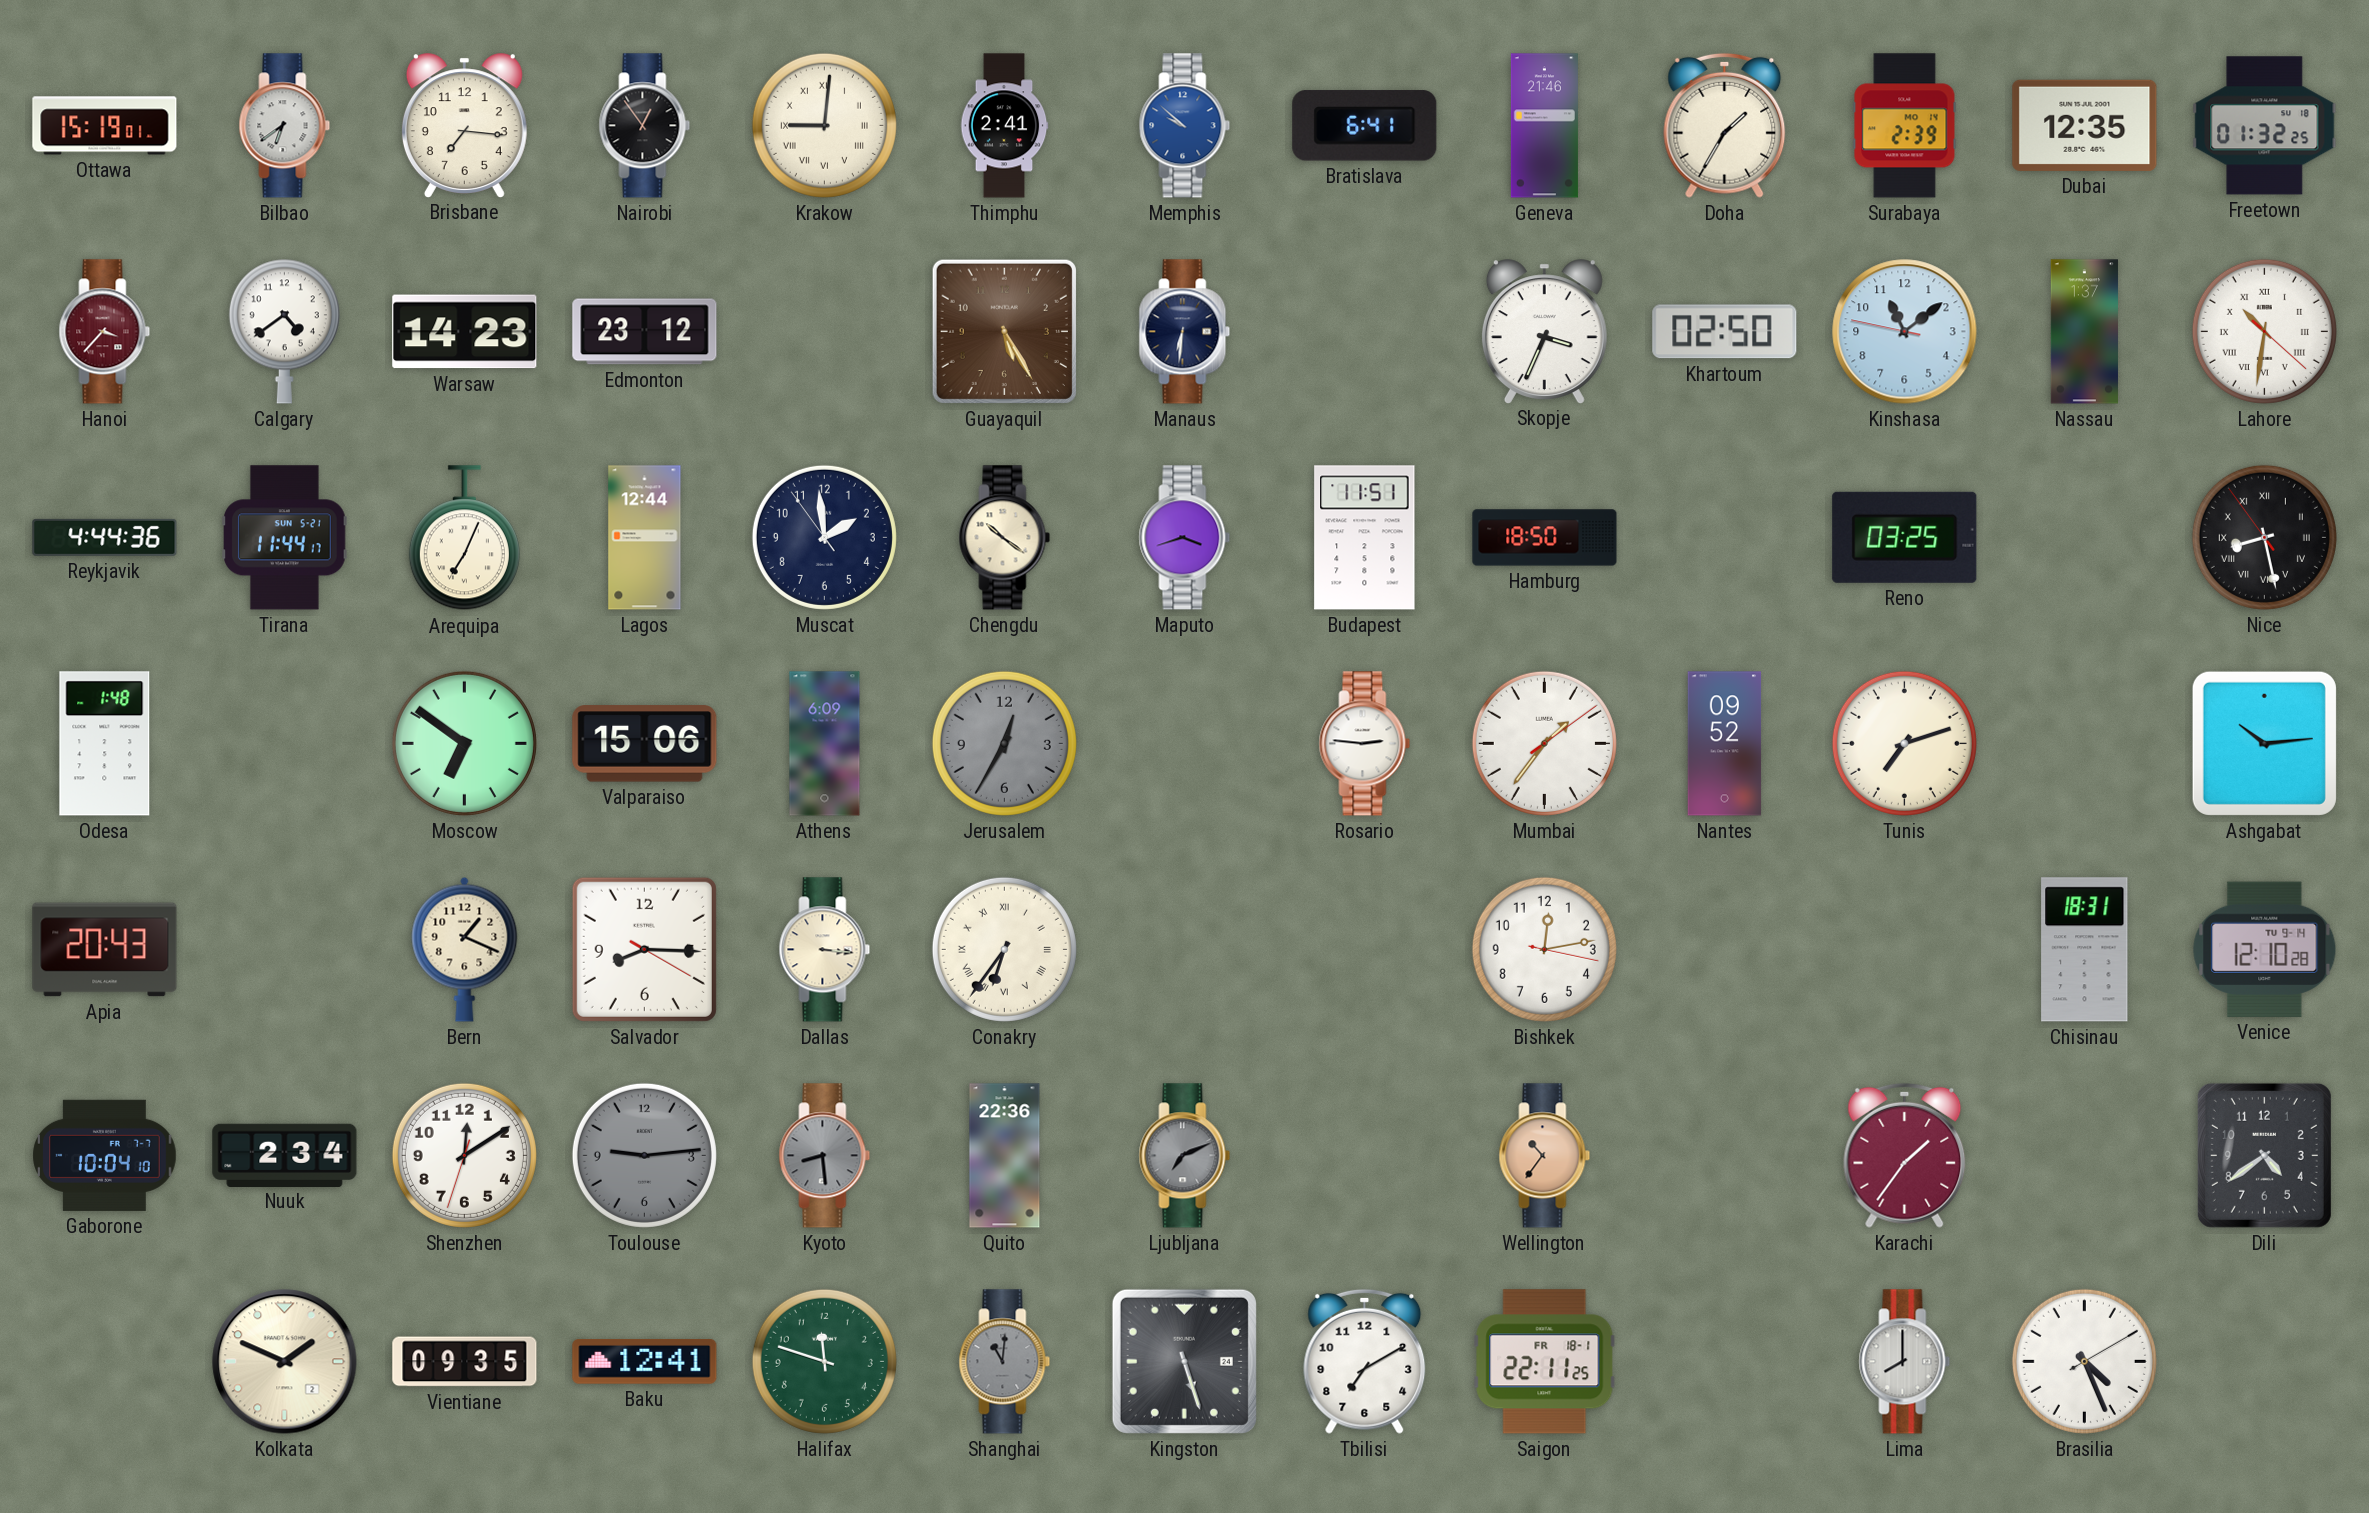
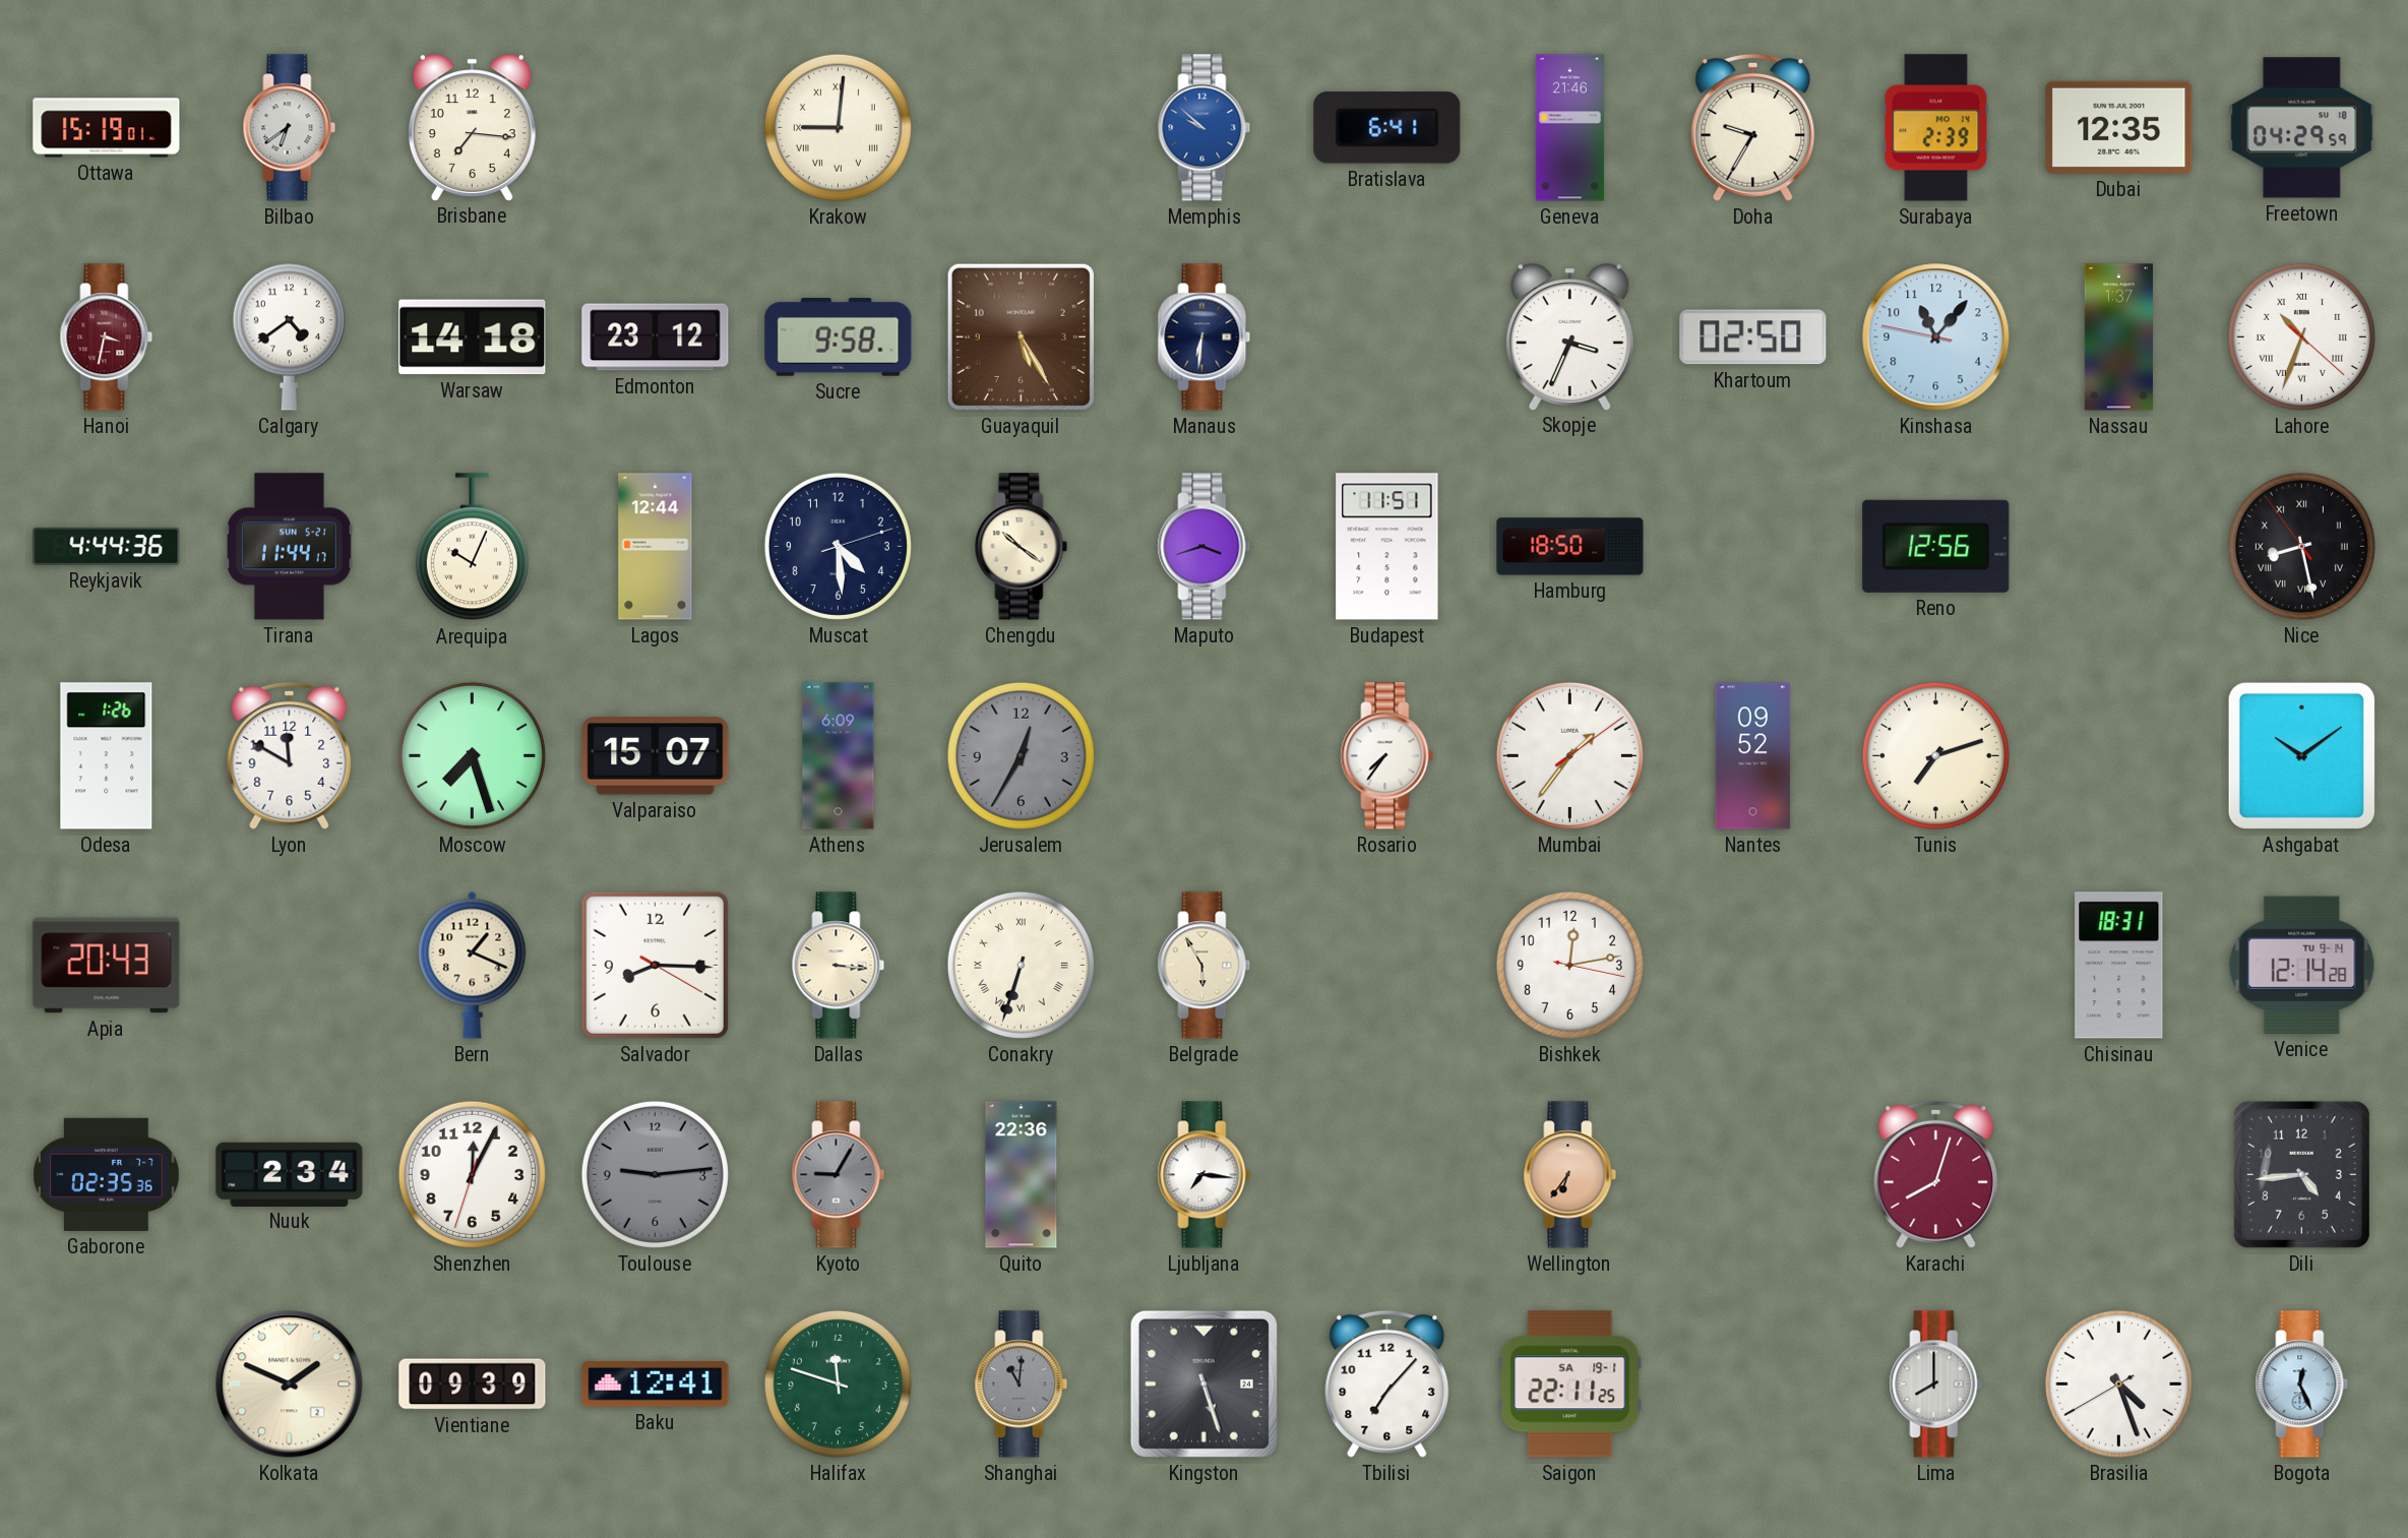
Nairobi: 12:54 -> none (645, 126)
Thimphu: 2:41 -> none (1004, 126)
Doha: 1:35 -> 9:35 (1753, 127)
Freetown: 01:32 -> 04:29 (2302, 128)
Hanoi: 3:37 -> 3:32 (107, 337)
Warsaw: 14:23 -> 14:18 (473, 337)
Sucre: none -> 9:58 (839, 336)
Kinshasa: 11:08 -> 11:06 (1936, 337)
Lahore: 10:31 -> 10:33 (2301, 336)
Arequipa: 7:04 -> 10:04 (472, 547)
Muscat: 1:58 -> 4:29 (838, 546)
Reno: 03:25 -> 12:56 (1936, 546)
Odesa: 1:48 -> 1:26 (107, 756)
Lyon: none -> 11:50 (290, 755)
Moscow: 6:51 -> 7:27 (472, 755)
Valparaiso: 15:06 -> 15:07 (656, 756)
Rosario: 2:46 -> 7:36 (1387, 756)
Ashgabat: 10:14 -> 10:09 (2301, 755)
Conakry: 6:36 -> 6:33 (1021, 965)
Belgrade: none -> 5:55 (1205, 966)
Venice: 12:10 -> 12:14 (2302, 965)
Gaborone: 10:04 -> 02:35 (107, 1174)
Shenzhen: 12:09 -> 12:04 (472, 1174)
Kyoto: 8:29 -> 9:05 (839, 1175)
Ljubljana: 7:11 -> 7:16 (1205, 1175)
Ljubljana dial: grey -> white (1205, 1175)
Wellington: 10:36 -> 6:36 (1570, 1175)
Karachi: 1:36 -> 8:03 (1936, 1174)
Dili: 4:39 -> 4:44 (2301, 1174)
Vientiane: 09:35 -> 09:39 (473, 1385)
Tbilisi: 7:10 -> 7:07 (1387, 1383)
Saigon date: FR 18-1 -> SA 19-1 (1570, 1385)
Brasilia: 4:26:10 -> 4:26:40 (2118, 1383)
Bogota: none -> 12:26 (2302, 1385)
